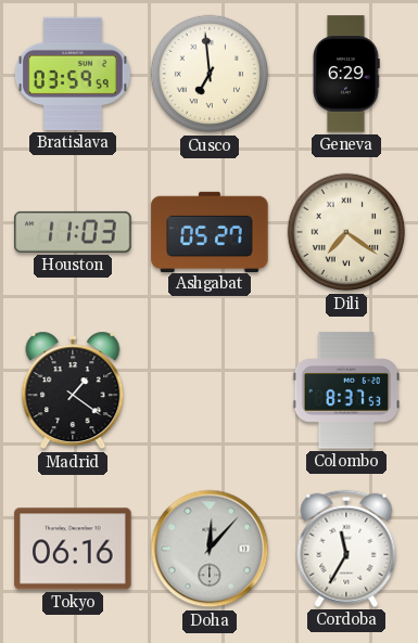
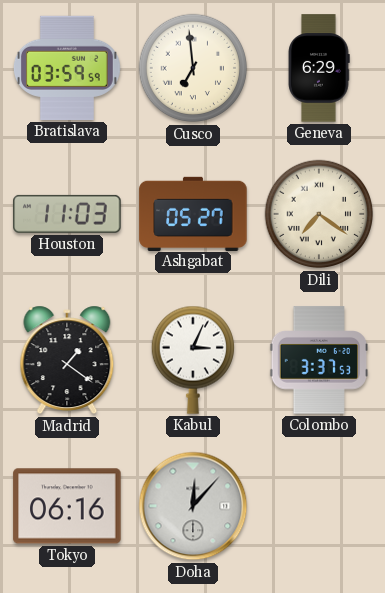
Kabul: none -> 3:04 (192, 360)
Colombo: 8:37 -> 3:37 (319, 360)
Cordoba: 11:35 -> none (346, 549)
